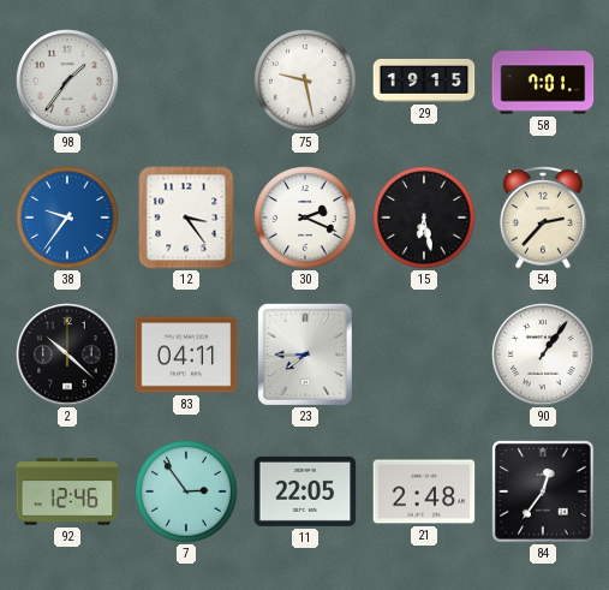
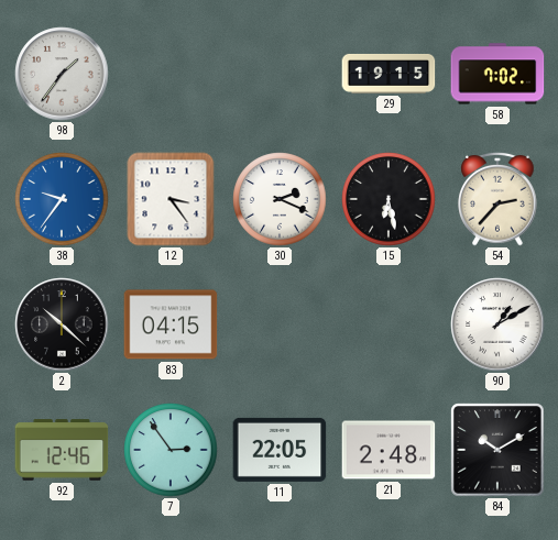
75: 9:28 -> none (305, 81)
58: 7:01 -> 7:02 (497, 74)
83: 04:11 -> 04:15 (171, 324)
23: 7:45 -> none (305, 354)
90: 1:06 -> 1:10 (497, 324)
84: 12:36 -> 10:10 (497, 450)
